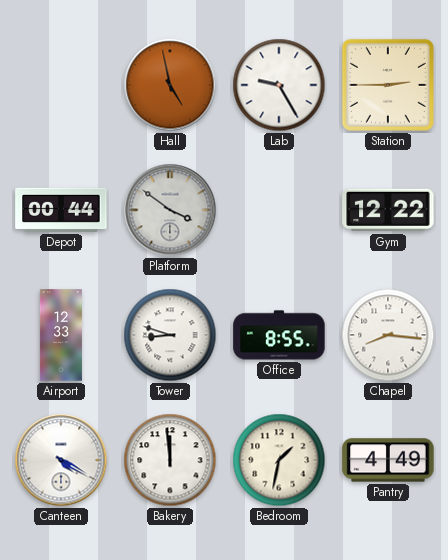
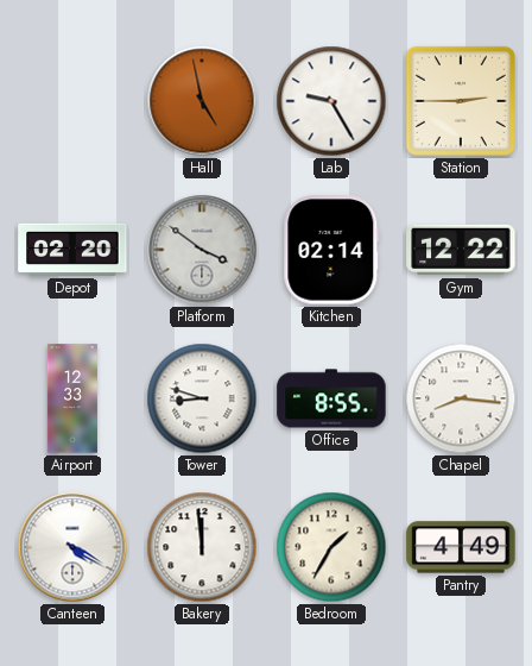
Depot: 00:44 -> 02:20 (72, 250)
Kitchen: none -> 02:14 (331, 250)
Bedroom: 1:32 -> 1:35 (331, 547)
